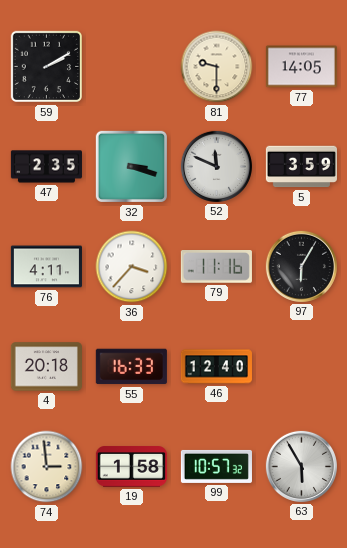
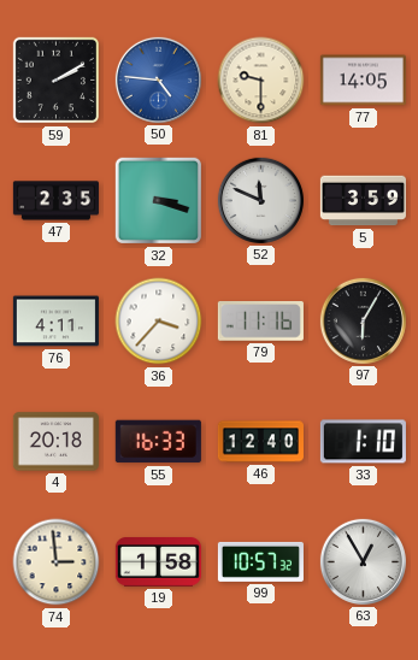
50: none -> 4:46 (158, 79)
33: none -> 1:10 (363, 442)
63: 5:55 -> 12:55 (363, 561)
